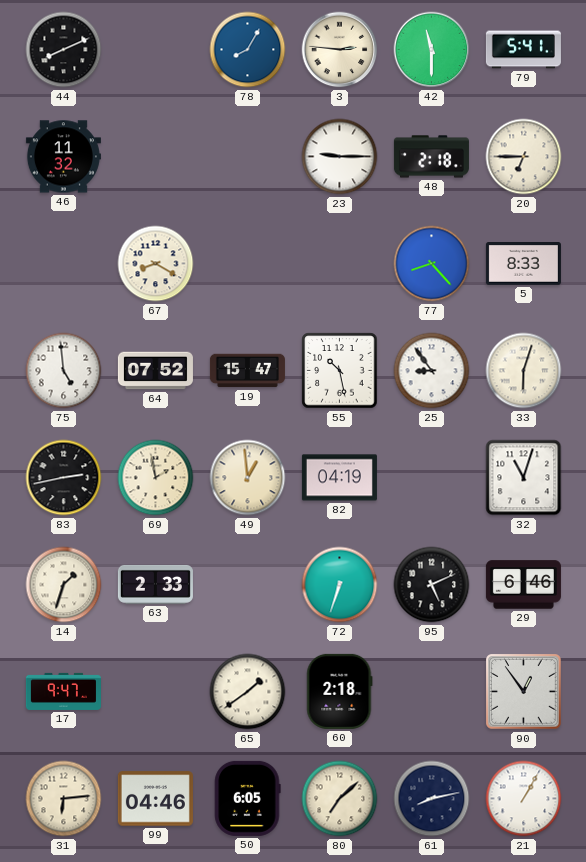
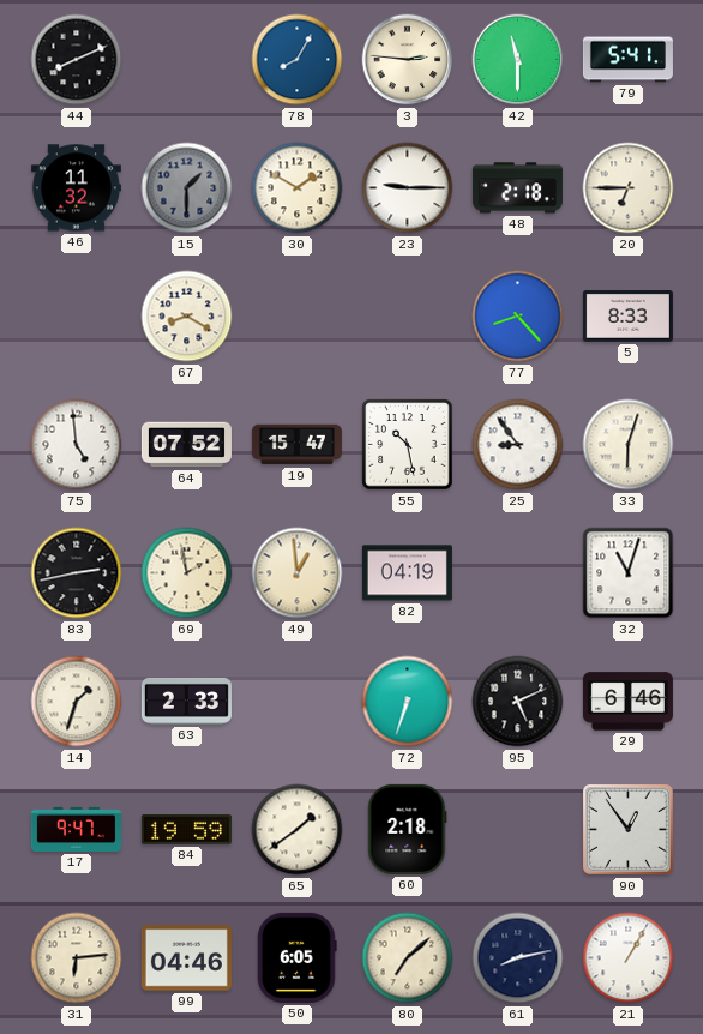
15: none -> 1:30 (187, 188)
30: none -> 1:50 (298, 188)
84: none -> 19:59 (186, 830)
